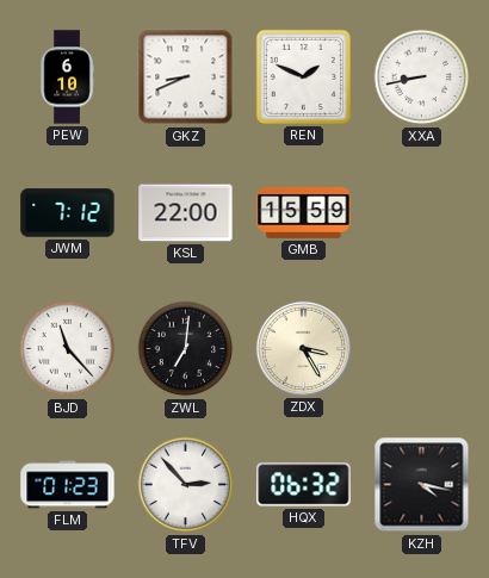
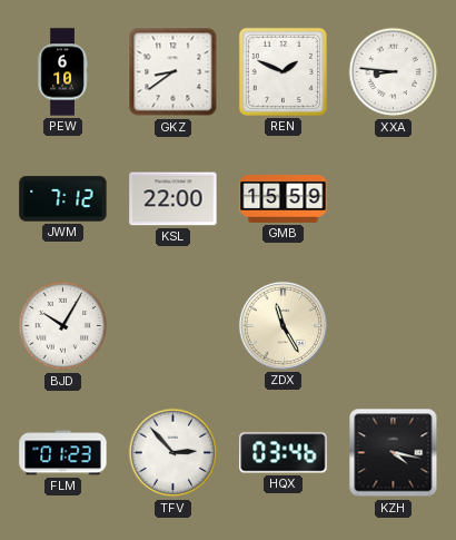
GKZ: 8:41 -> 8:39 (174, 72)
XXA: 8:43 -> 8:46 (394, 72)
BJD: 11:23 -> 10:05 (63, 326)
ZWL: 7:01 -> none (186, 349)
ZDX: 3:25 -> 11:25 (282, 325)
HQX: 06:32 -> 03:46 (284, 453)
